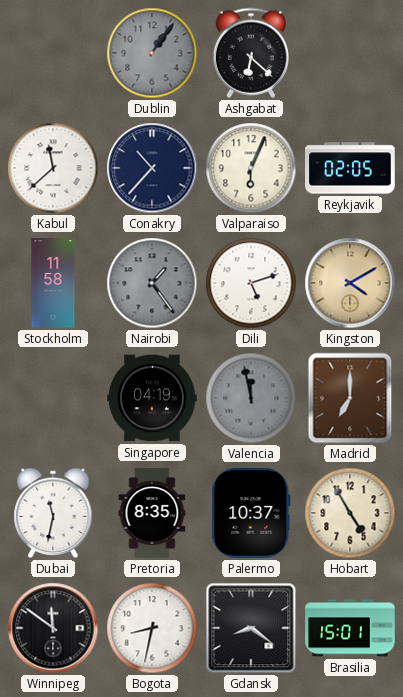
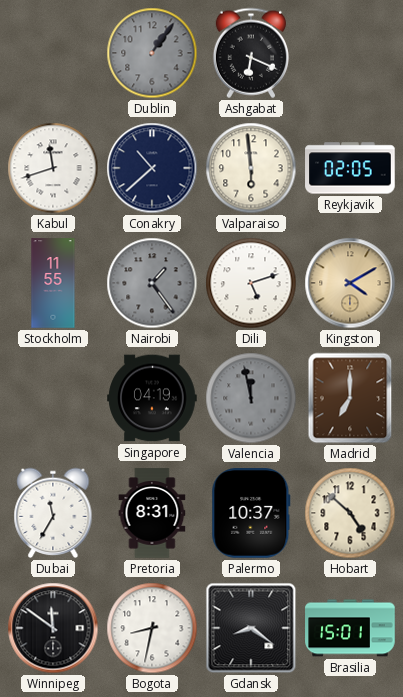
Ashgabat: 6:22 -> 6:19 (251, 53)
Kabul: 11:38 -> 11:42 (53, 168)
Conakry: 10:37 -> 10:38 (152, 168)
Valparaiso: 6:04 -> 5:59 (251, 168)
Stockholm: 11:58 -> 11:55 (53, 283)
Dubai: 11:32 -> 11:35 (53, 513)
Pretoria: 8:35 -> 8:31 (152, 513)
Hobart: 4:55 -> 4:52 (350, 513)
